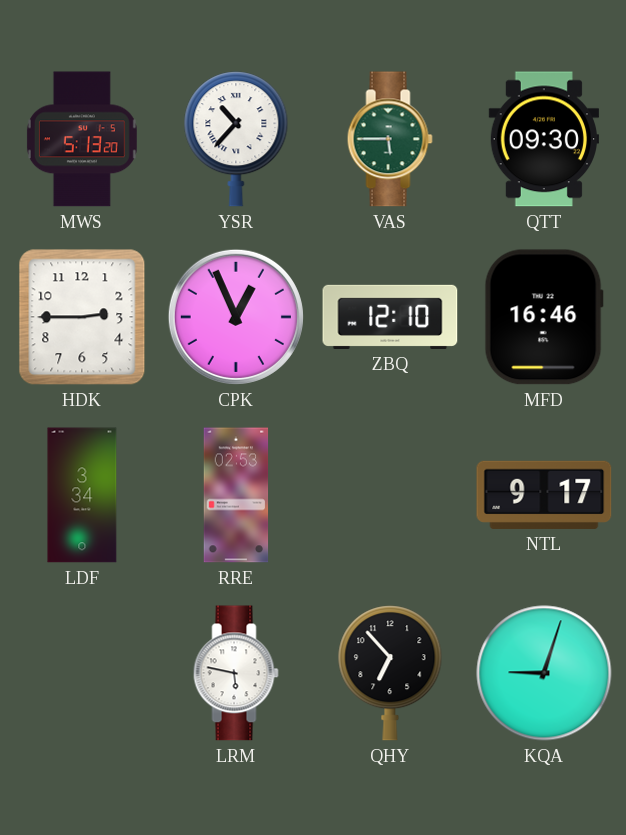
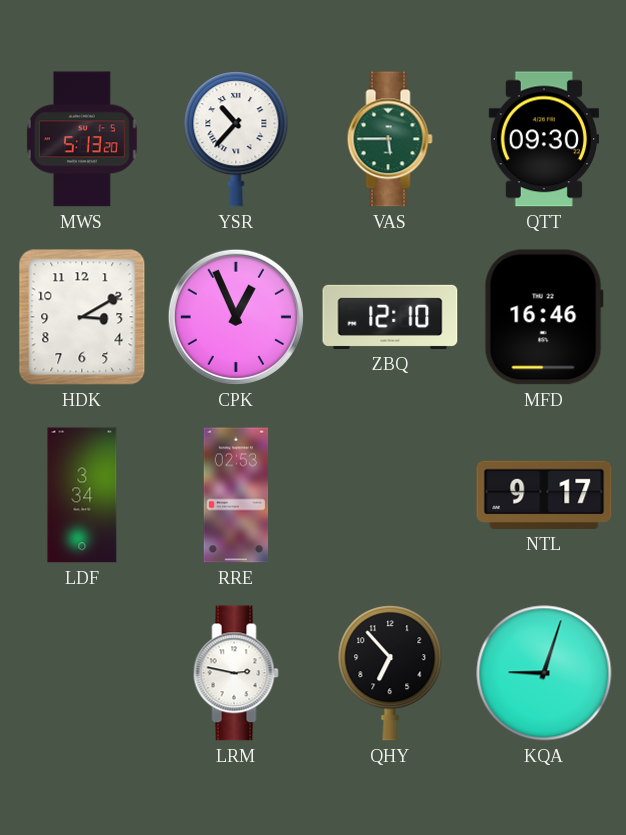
HDK: 2:45 -> 3:10 (82, 317)
LRM: 5:47 -> 2:47 (236, 673)
